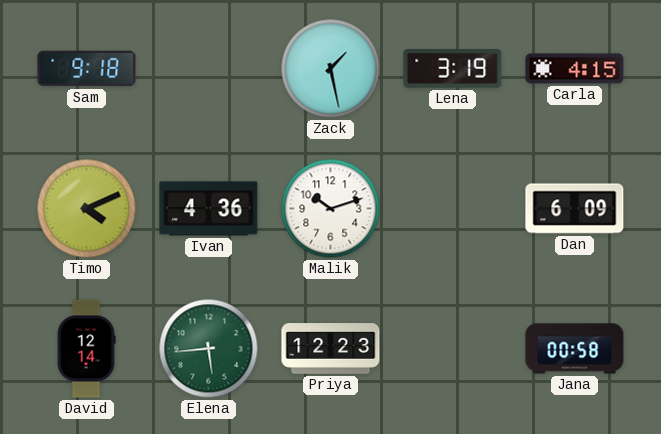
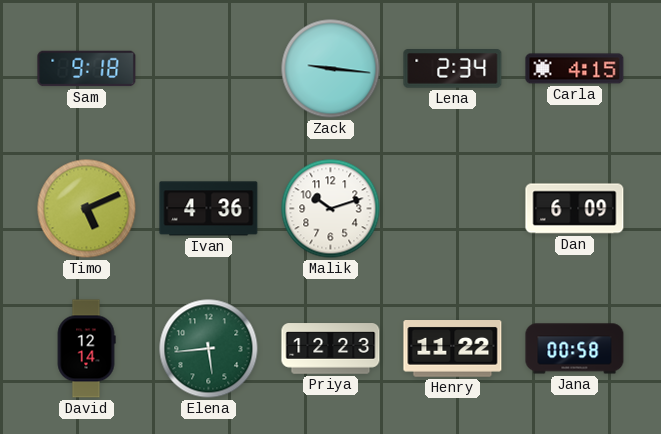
Zack: 1:28 -> 9:16 (331, 69)
Lena: 3:19 -> 2:34 (453, 69)
Timo: 4:11 -> 5:11 (87, 209)
Henry: none -> 11:22 (453, 349)
